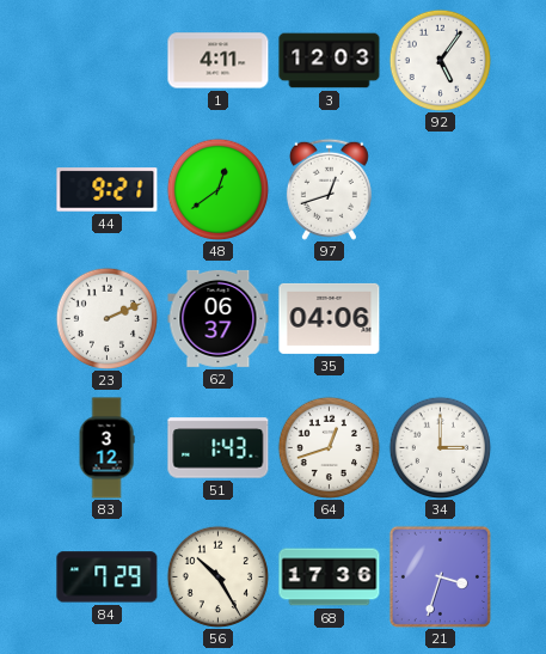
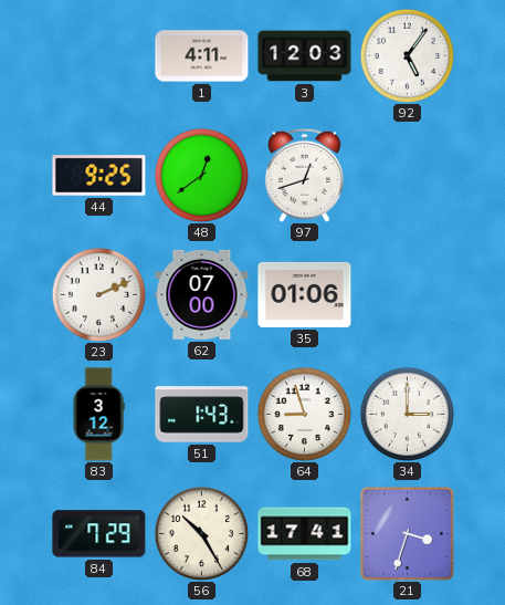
44: 9:21 -> 9:25 (99, 176)
62: 06:37 -> 07:00 (202, 294)
35: 04:06 -> 01:06 (305, 294)
64: 12:42 -> 8:57 (304, 414)
68: 17:36 -> 17:41 (305, 534)
